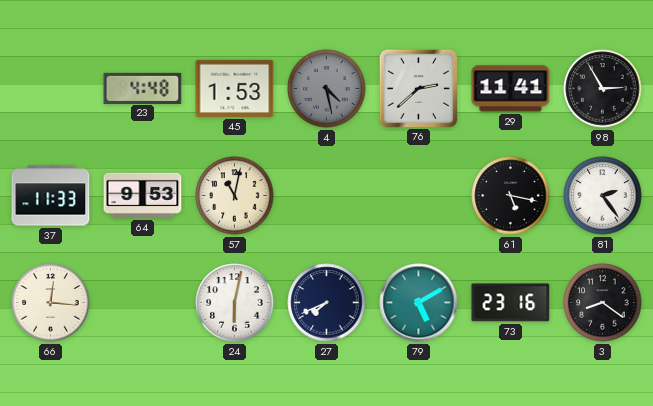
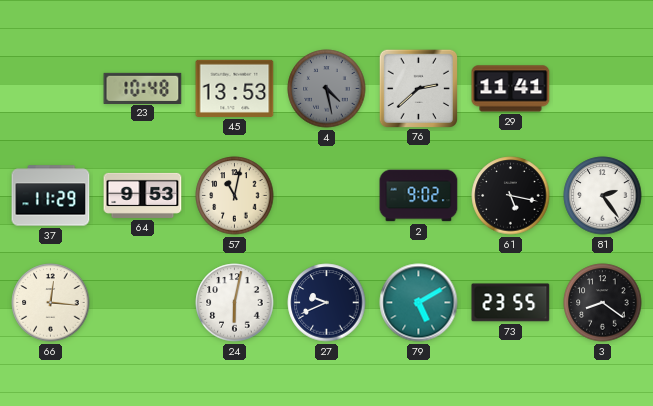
23: 4:48 -> 10:48 (143, 88)
45: 1:53 -> 13:53 (235, 88)
98: 2:55 -> none (603, 89)
37: 11:33 -> 11:29 (51, 196)
2: none -> 9:02 (419, 196)
27: 7:41 -> 9:41 (327, 303)
73: 23:16 -> 23:55 (511, 303)
